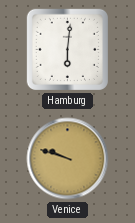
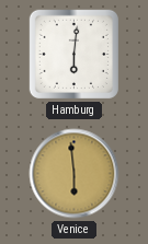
Venice: 9:48 -> 5:59 (75, 174)
